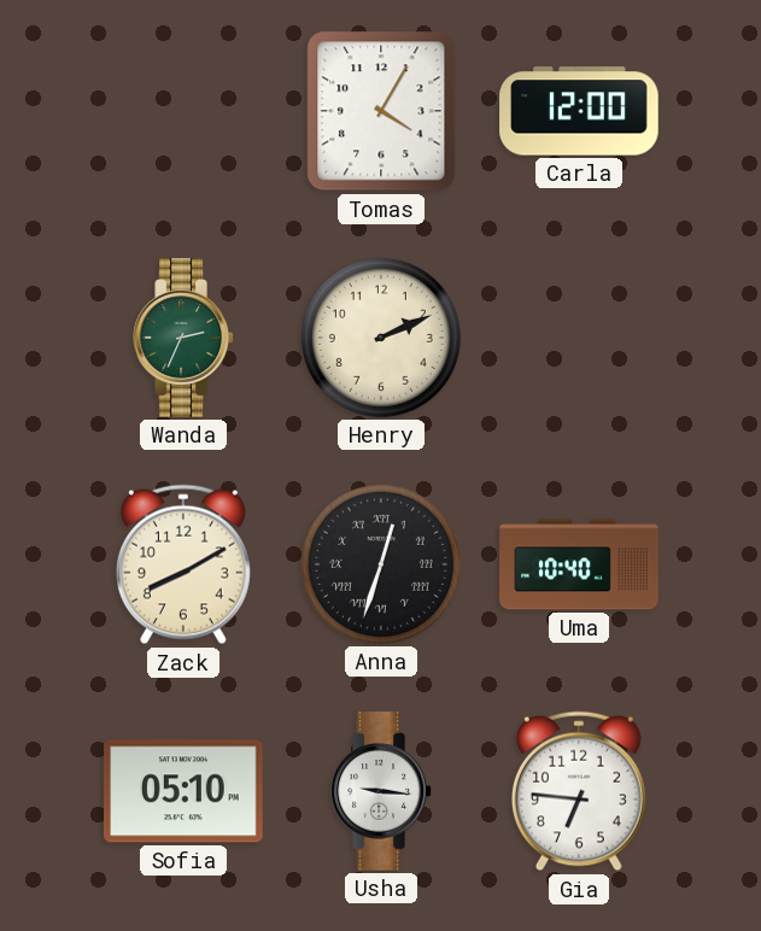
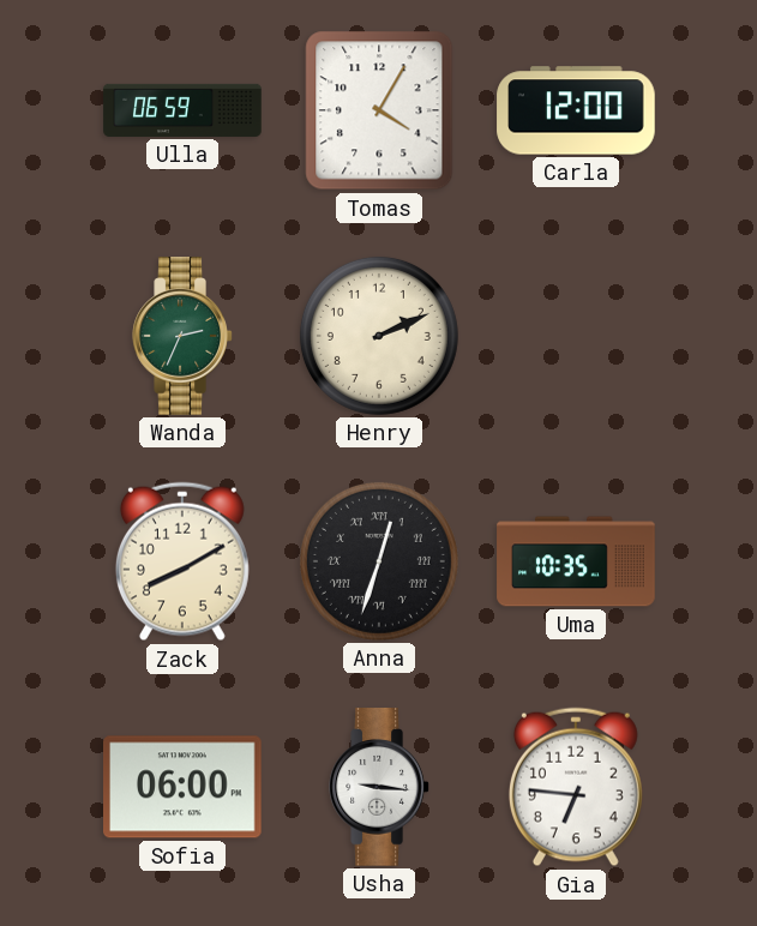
Ulla: none -> 06:59 (182, 110)
Uma: 10:40 -> 10:35 (576, 561)
Sofia: 05:10 -> 06:00 (184, 787)
